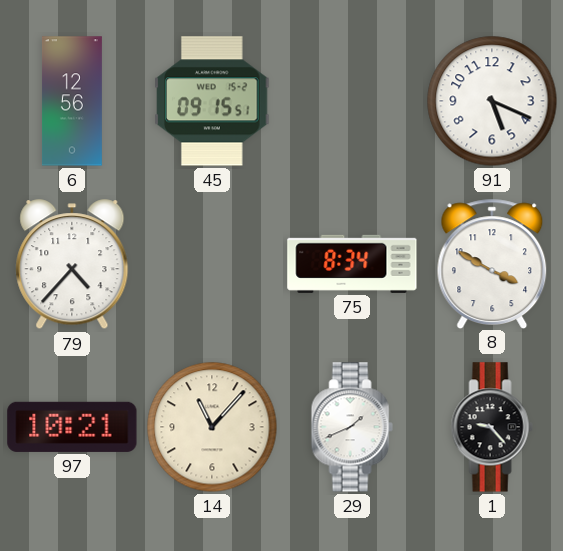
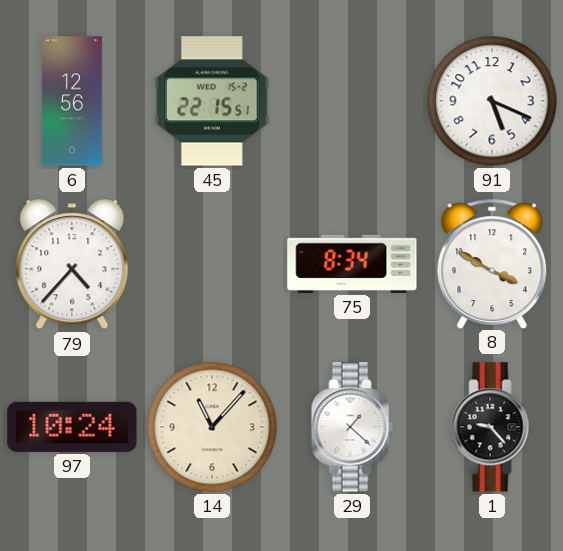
45: 09:15 -> 22:15 (212, 101)
97: 10:21 -> 10:24 (72, 427)
29: 1:41 -> 1:22 (352, 427)
